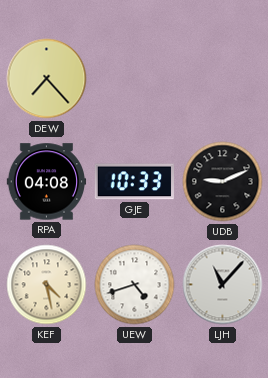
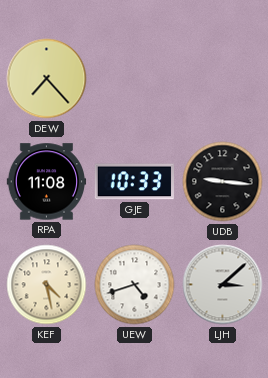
RPA: 04:08 -> 11:08 (47, 182)
UDB: 9:11 -> 9:16 (223, 182)
LJH: 11:07 -> 3:08 (223, 285)
